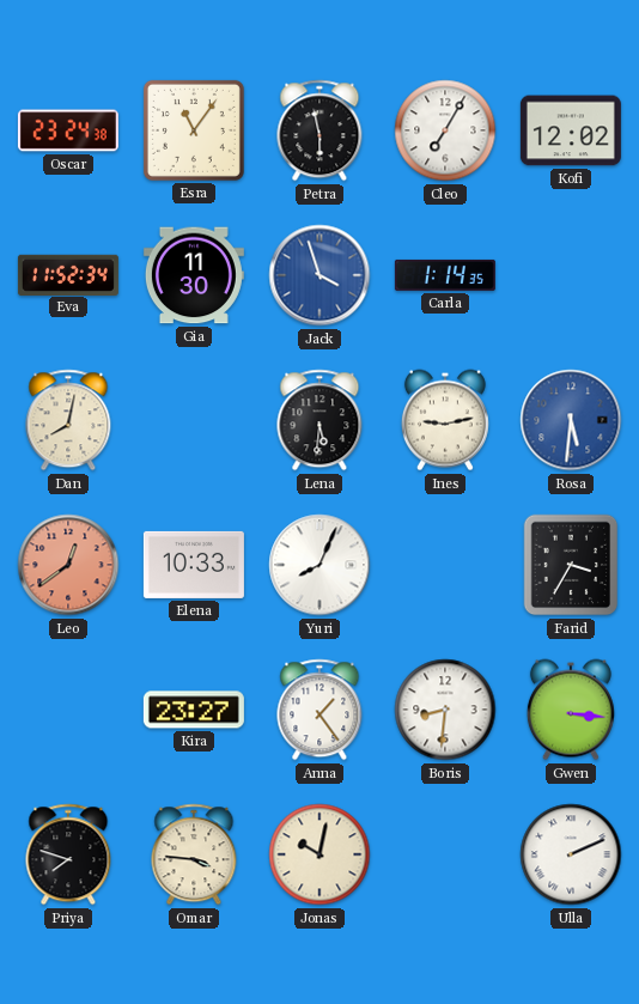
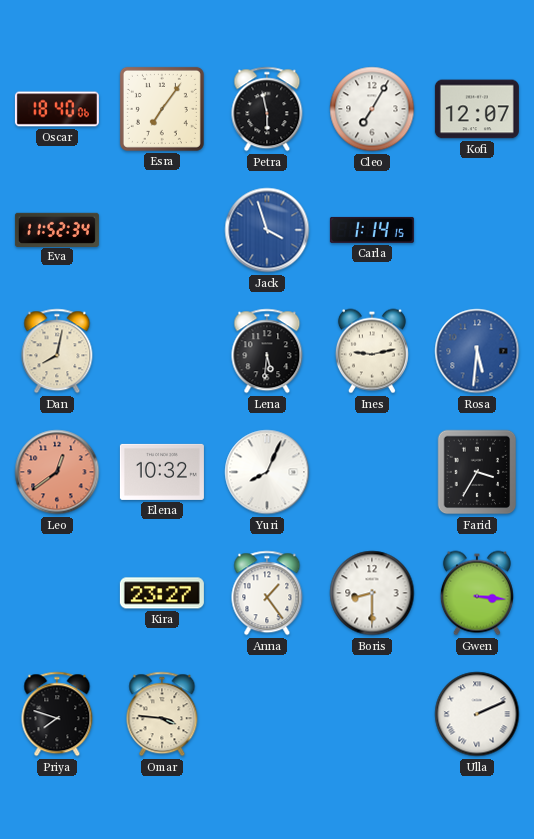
Oscar: 23:24 -> 18:40 (57, 109)
Esra: 11:06 -> 7:06 (162, 109)
Kofi: 12:02 -> 12:07 (477, 109)
Gia: 11:30 -> none (194, 275)
Carla: 1:14:35 -> 1:14:15 (372, 230)
Elena: 10:33 -> 10:32 (162, 472)
Boris: 8:31 -> 8:30 (372, 593)
Jonas: 10:02 -> none (319, 854)
